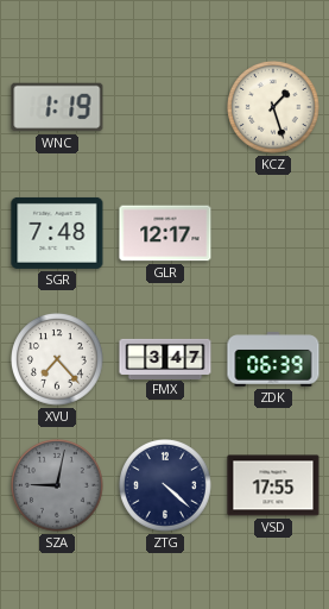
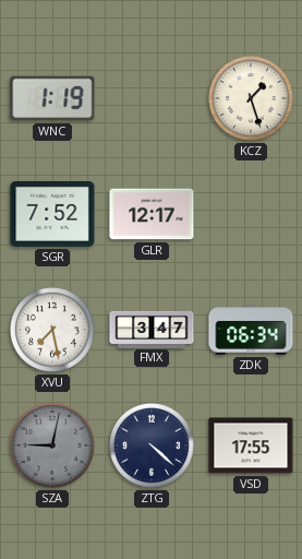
SGR: 7:48 -> 7:52 (52, 214)
XVU: 7:23 -> 7:28 (53, 331)
ZDK: 06:39 -> 06:34 (251, 330)
